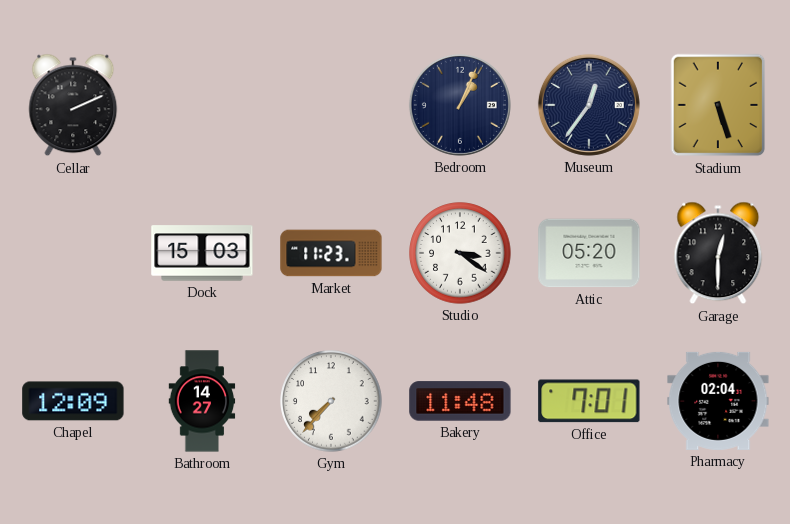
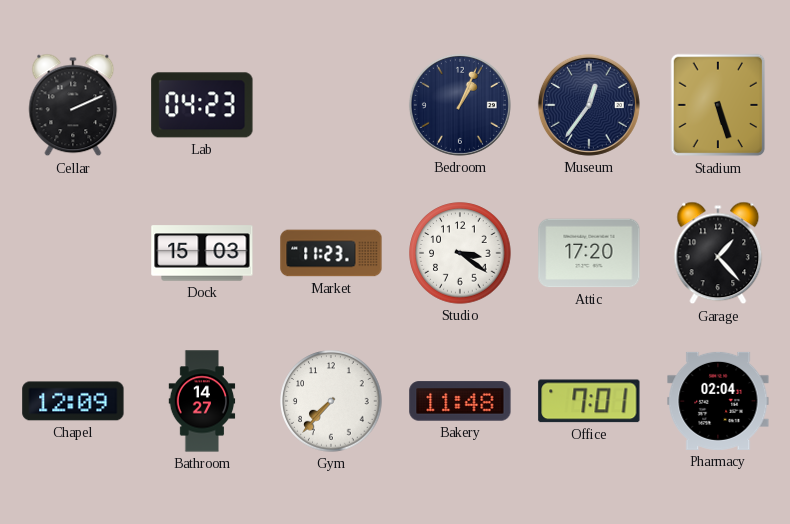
Lab: none -> 04:23 (202, 105)
Attic: 05:20 -> 17:20 (589, 253)
Garage: 12:30 -> 1:23 (718, 253)
